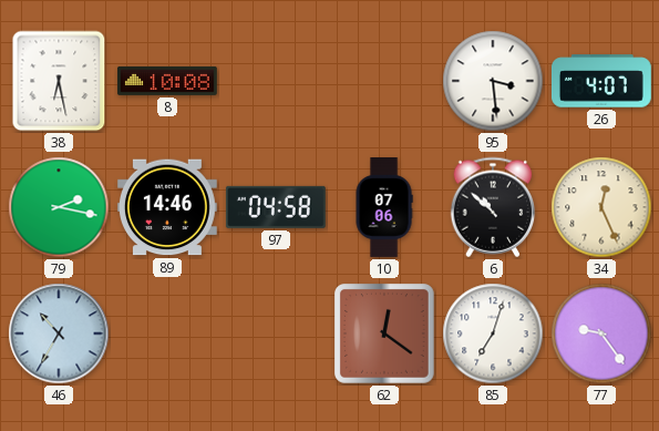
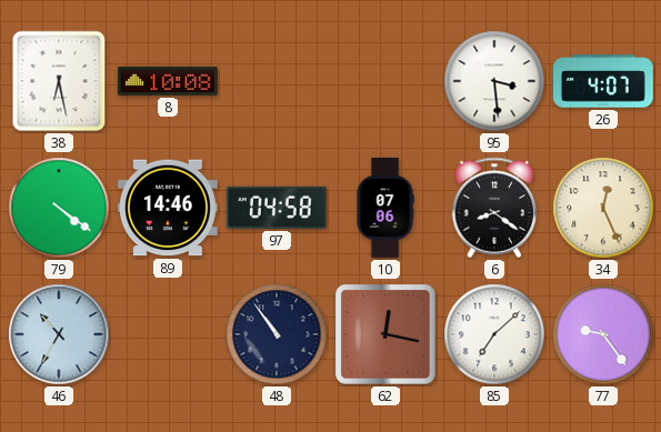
79: 2:17 -> 4:21 (59, 208)
6: 10:52 -> 8:21 (494, 208)
48: none -> 10:54 (277, 334)
62: 12:21 -> 12:17 (387, 335)
85: 7:03 -> 7:08 (494, 334)
